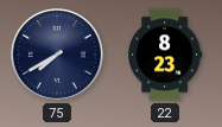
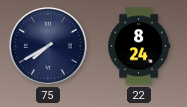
22: 8:23 -> 8:24 (140, 46)
